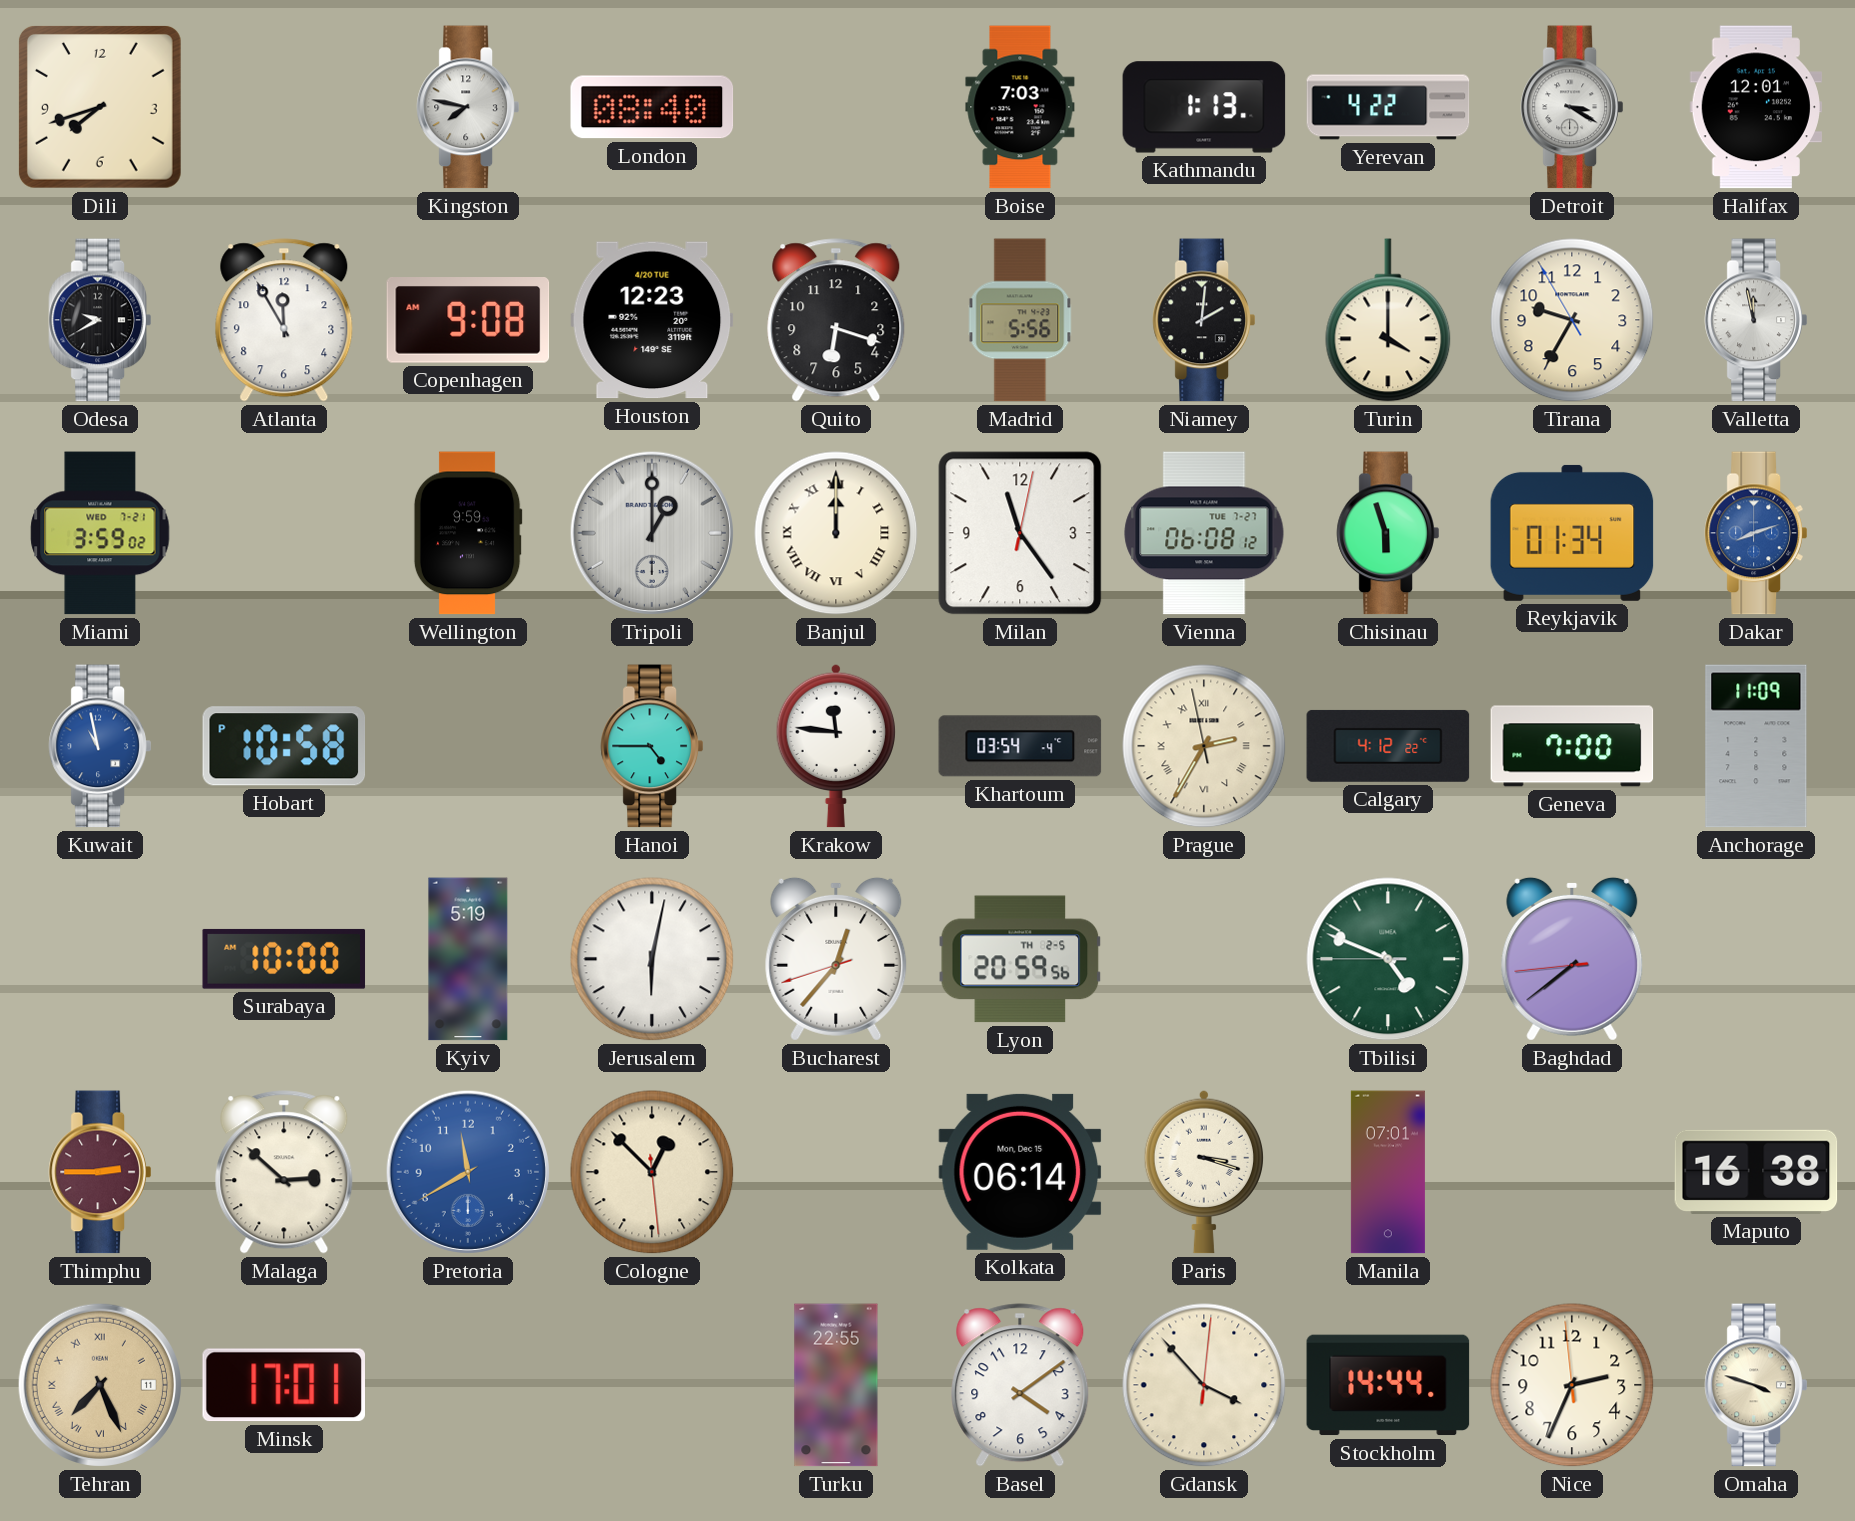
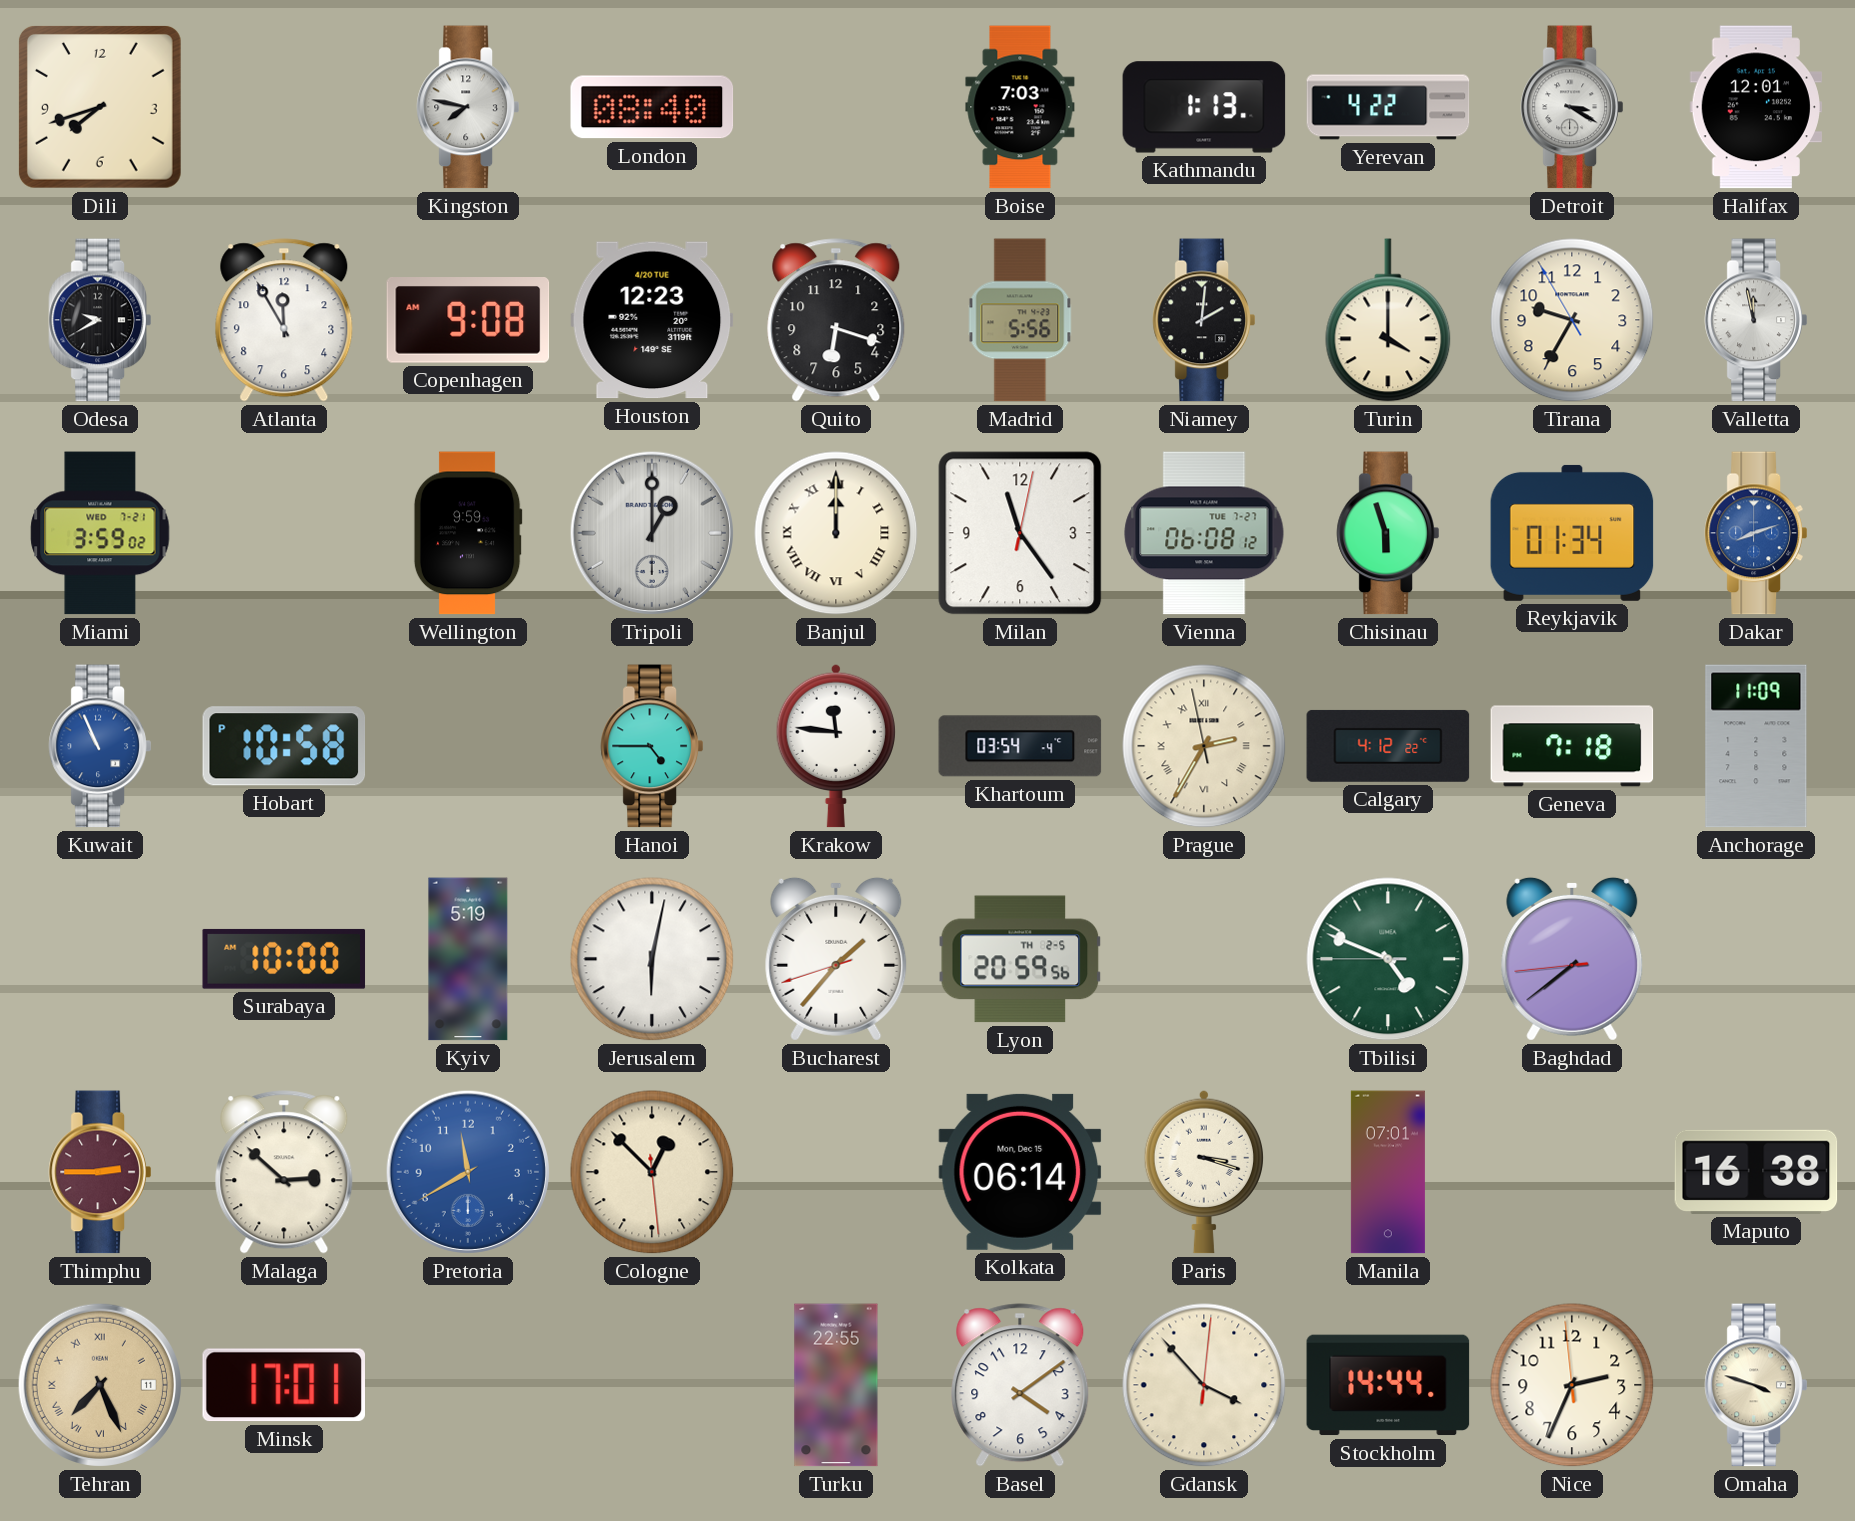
Kuwait: 10:58 -> 10:56 (100, 746)
Geneva: 7:00 -> 7:18 (1572, 746)
Bucharest: 12:36 -> 1:36 (836, 959)
